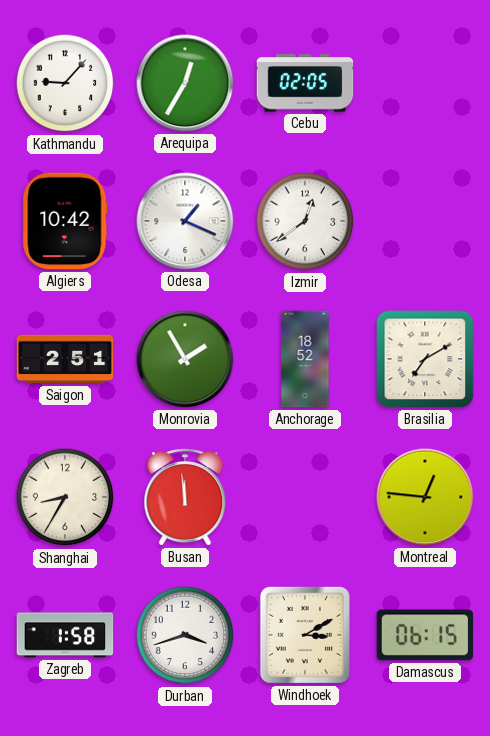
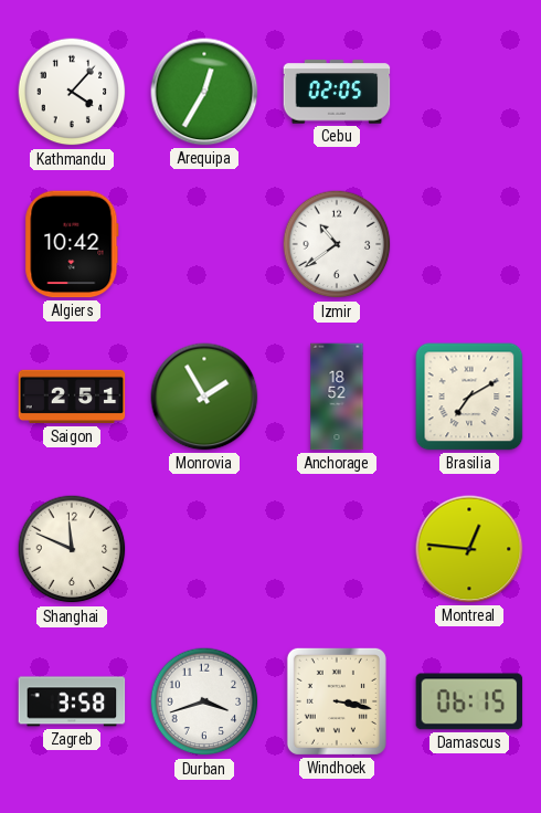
Kathmandu: 9:07 -> 4:07 (72, 92)
Odesa: 1:19 -> none (185, 221)
Izmir: 12:39 -> 10:39 (337, 244)
Shanghai: 8:35 -> 11:49 (72, 549)
Busan: 11:59 -> none (185, 497)
Zagreb: 1:58 -> 3:58 (72, 701)
Windhoek: 3:10 -> 3:17 (337, 701)
